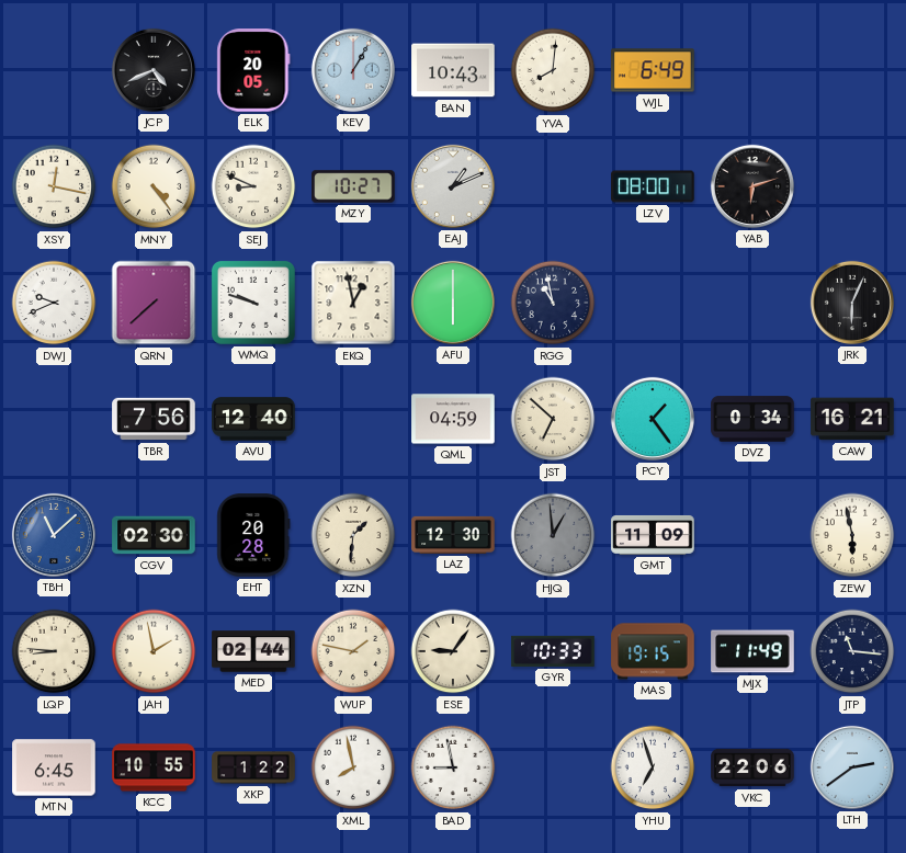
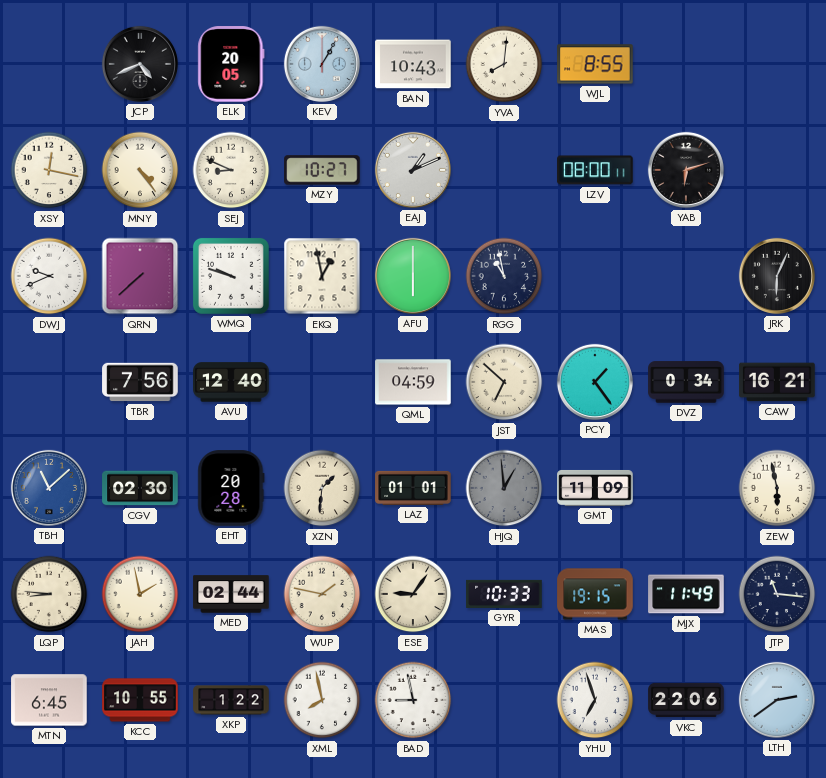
WJL: 6:49 -> 8:55 (595, 64)
LAZ: 12:30 -> 01:01 (413, 488)
